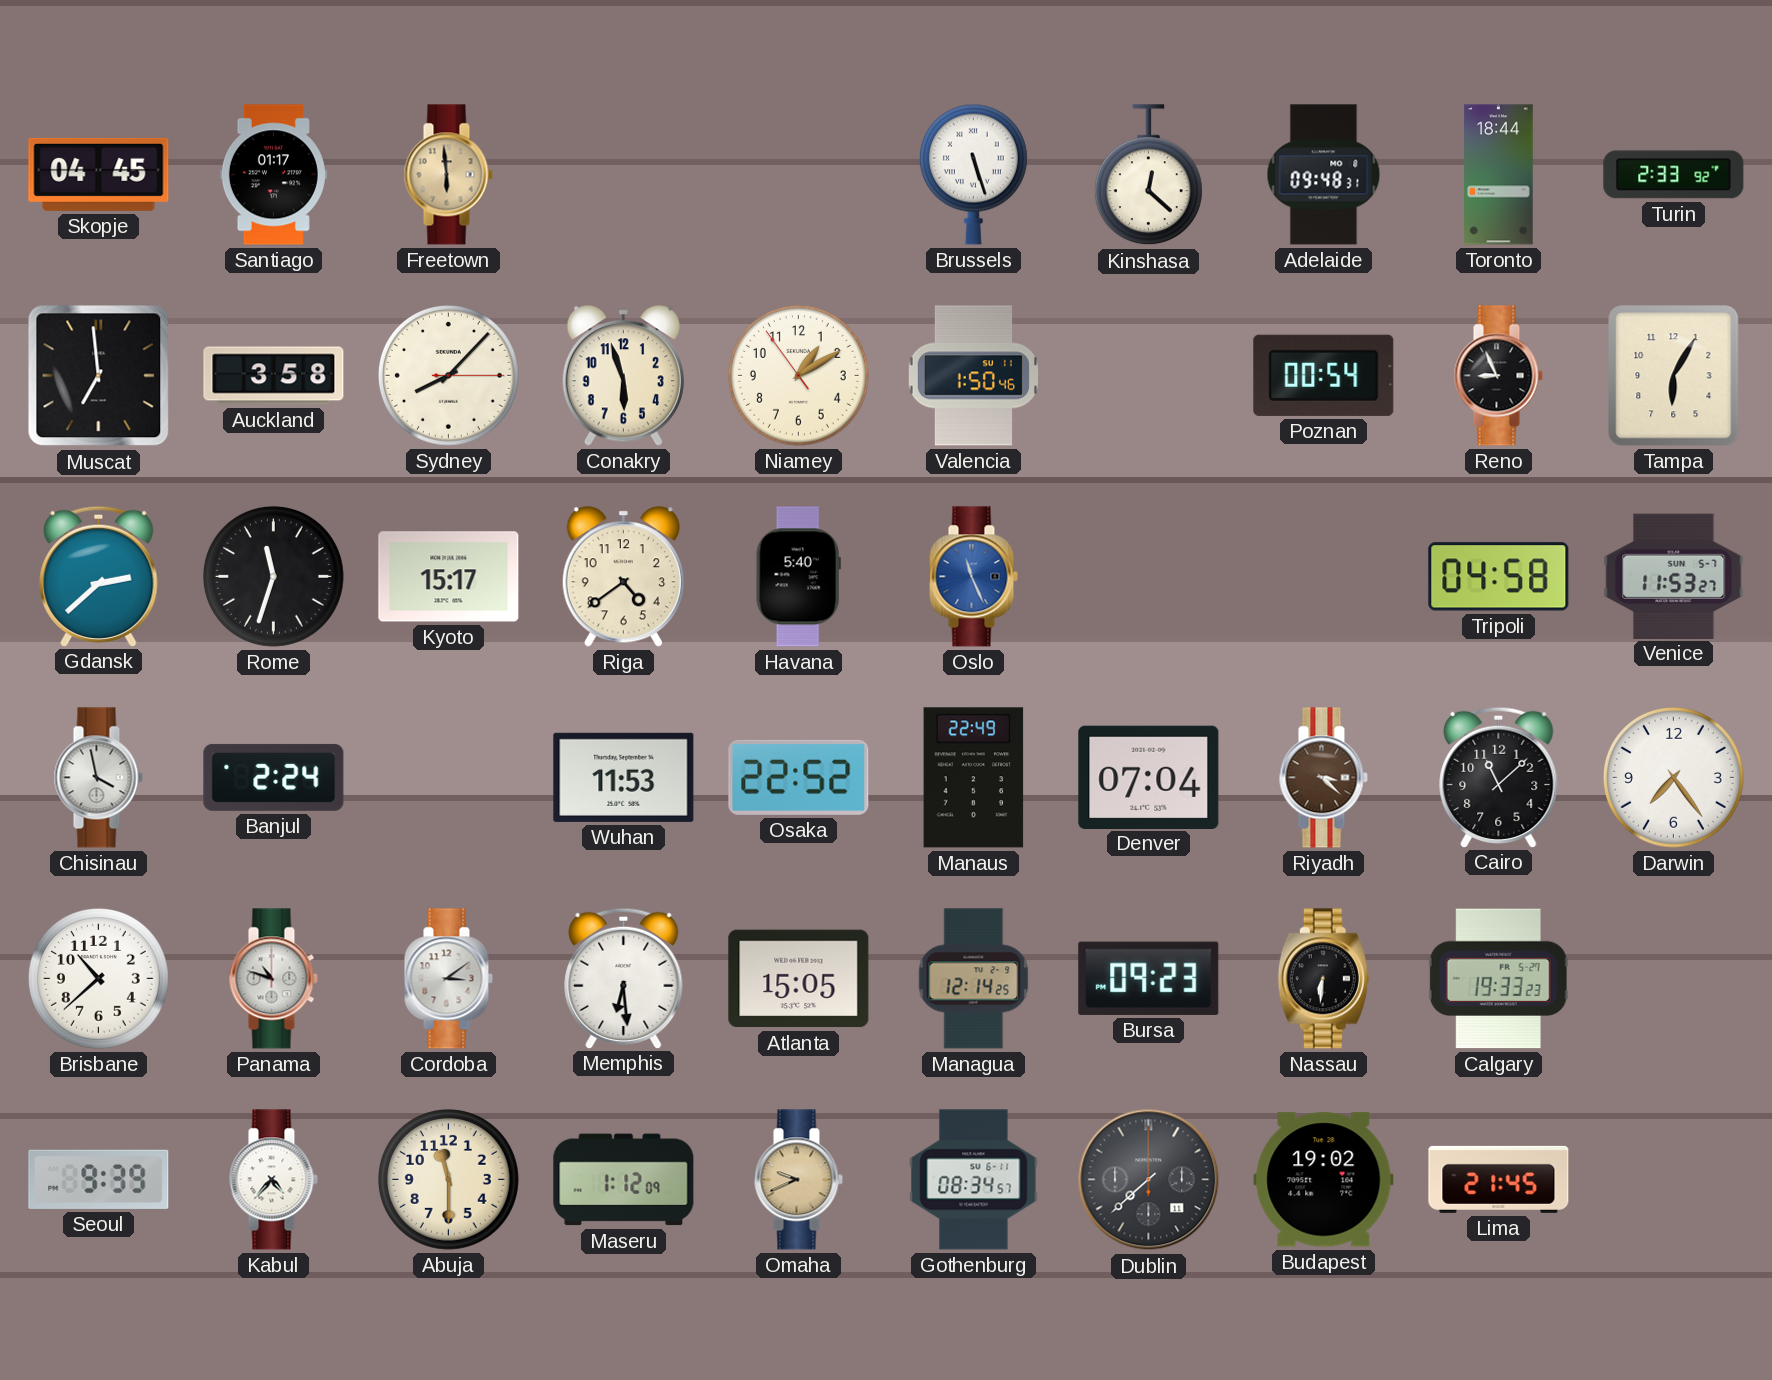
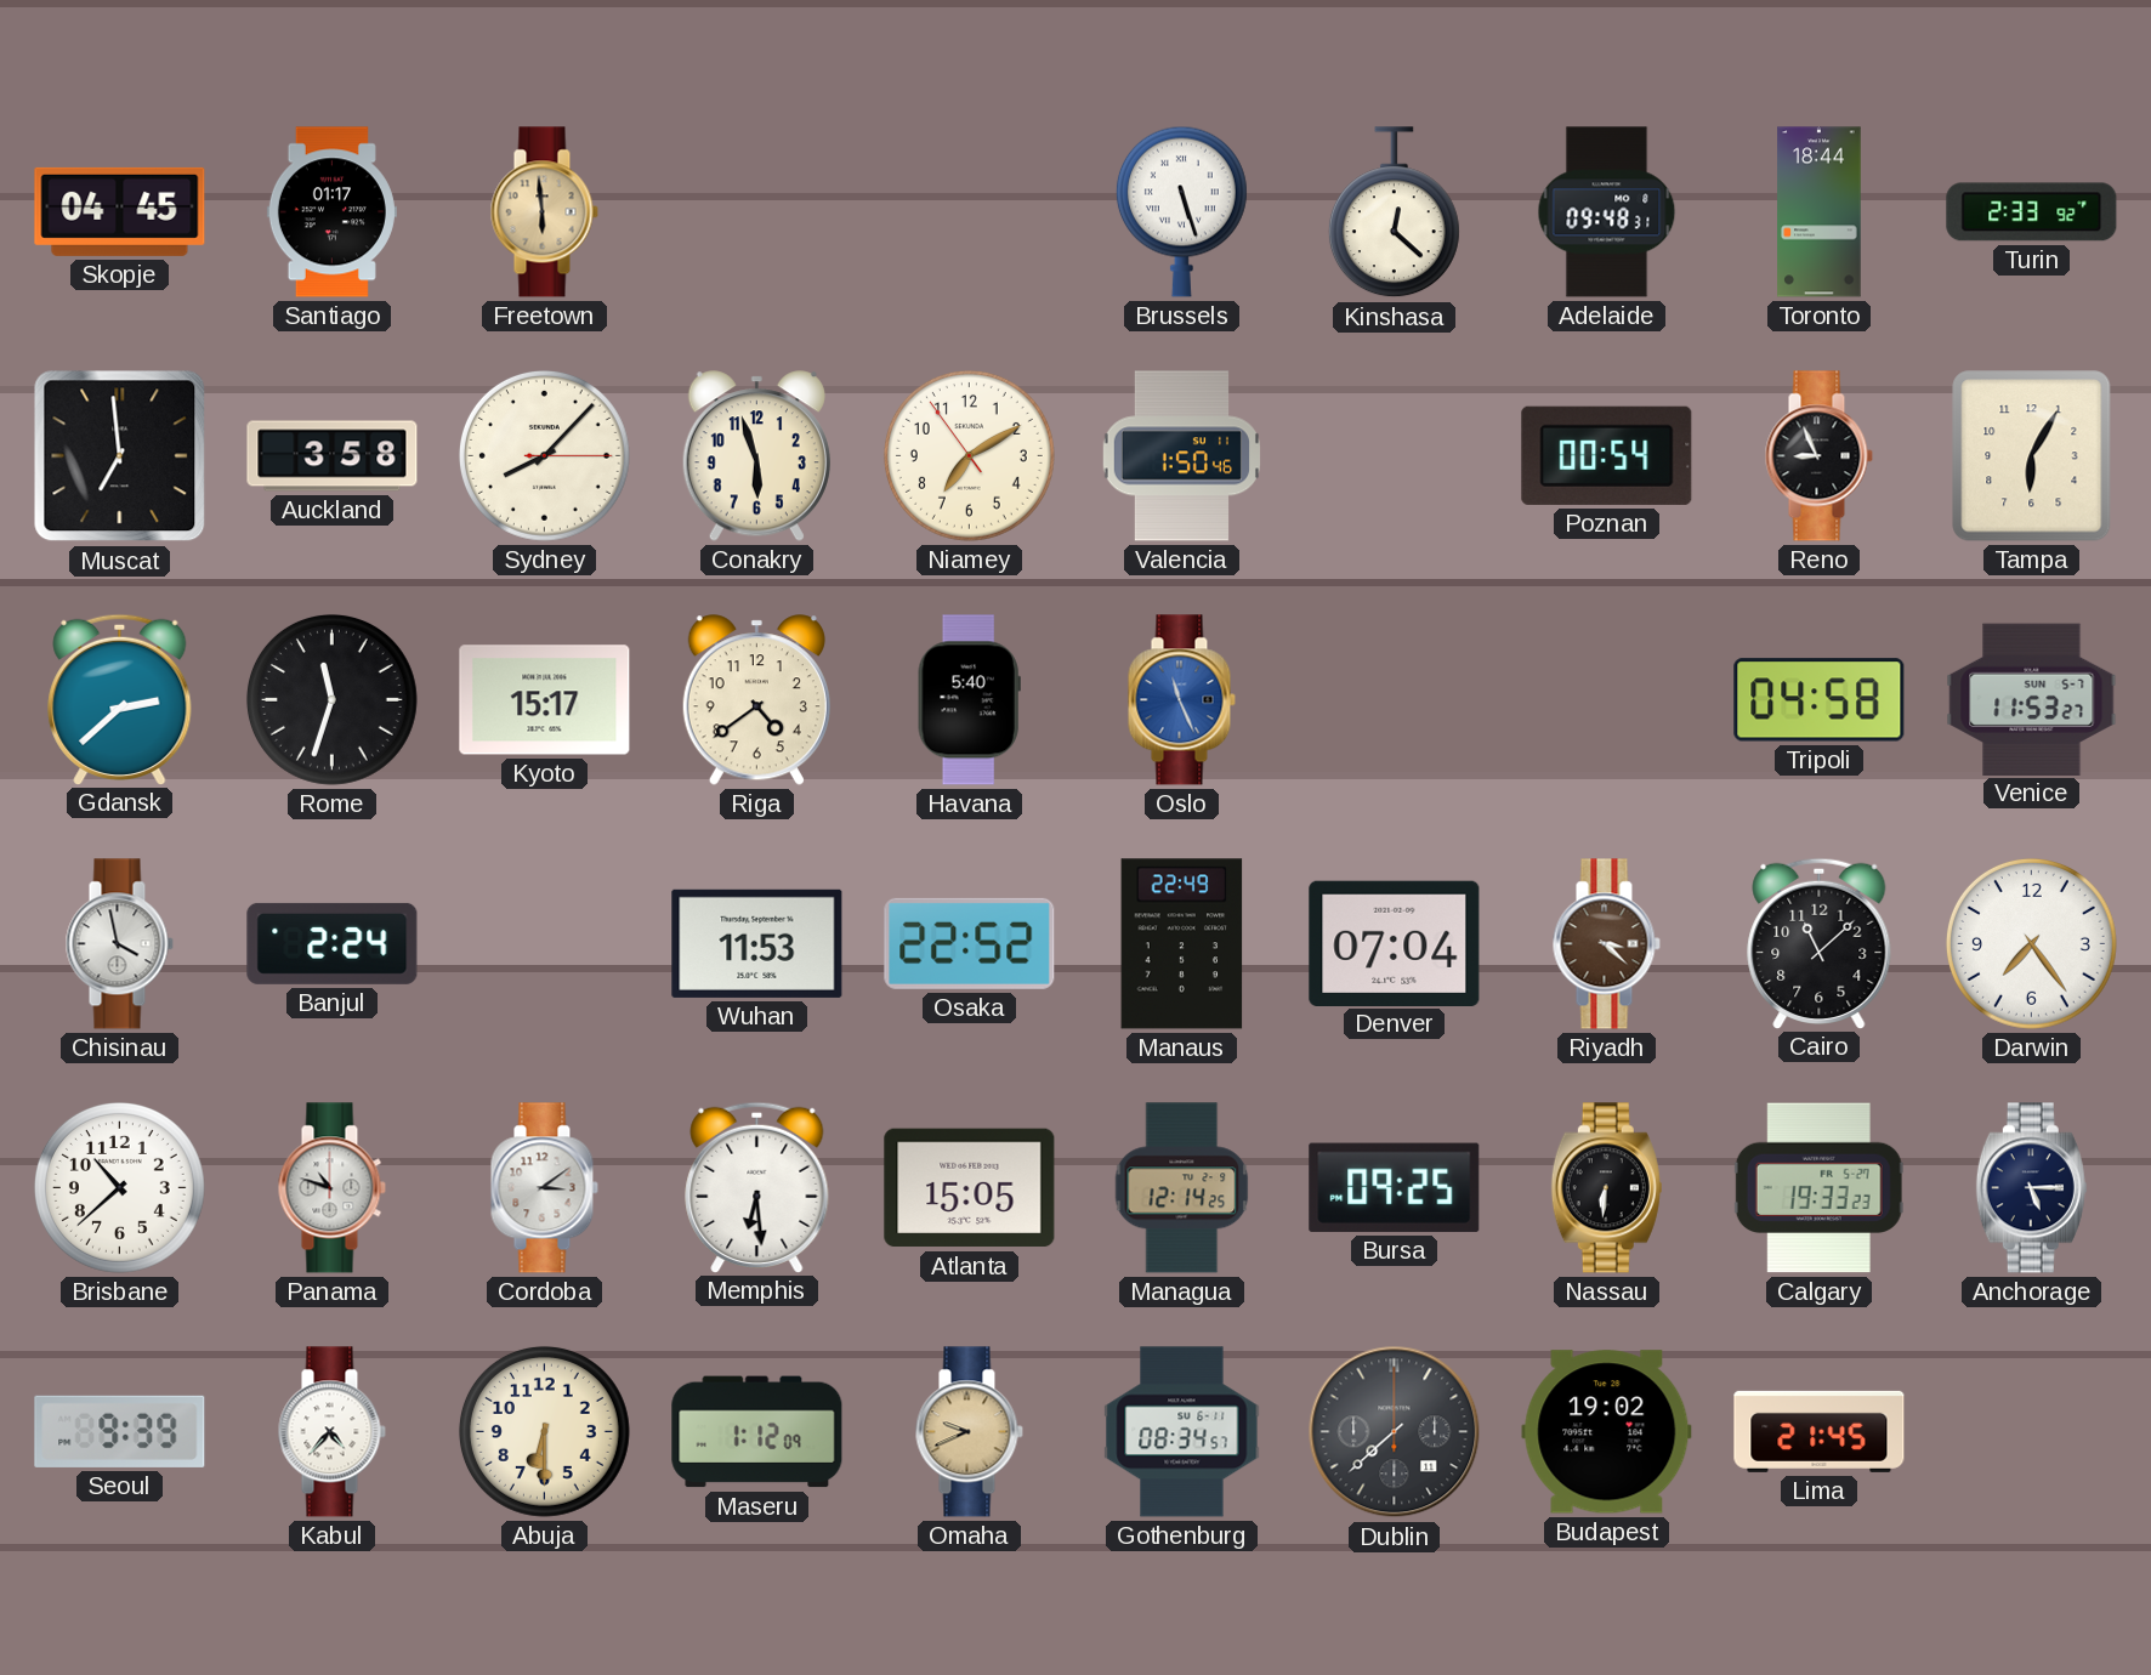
Niamey: 1:09 -> 7:09 (969, 455)
Bursa: 09:23 -> 09:25 (1395, 1187)
Anchorage: none -> 5:15 (2031, 1188)
Abuja: 11:30 -> 6:30 (544, 1431)
